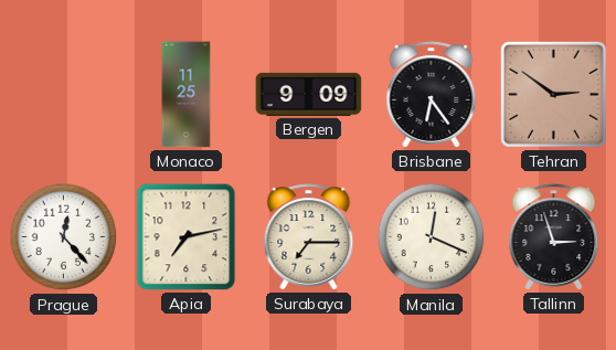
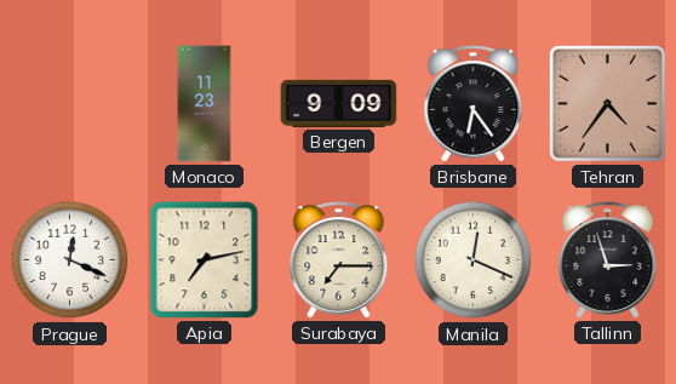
Monaco: 11:25 -> 11:23 (205, 104)
Tehran: 2:51 -> 4:36 (607, 103)
Prague: 12:23 -> 12:19 (70, 260)
